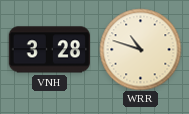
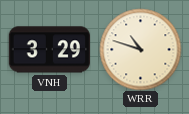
VNH: 3:28 -> 3:29 (49, 50)
